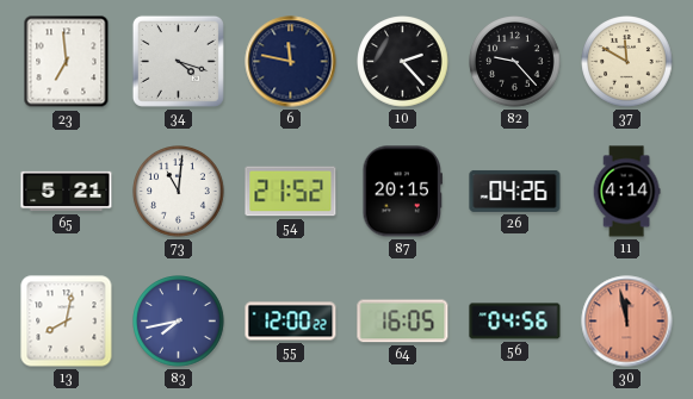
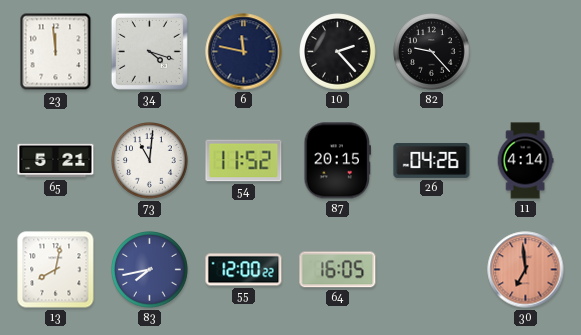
23: 6:59 -> 11:59 (56, 52)
37: 11:50 -> none (627, 62)
54: 21:52 -> 11:52 (244, 161)
56: 04:56 -> none (515, 322)
30: 11:58 -> 6:59 (526, 270)
